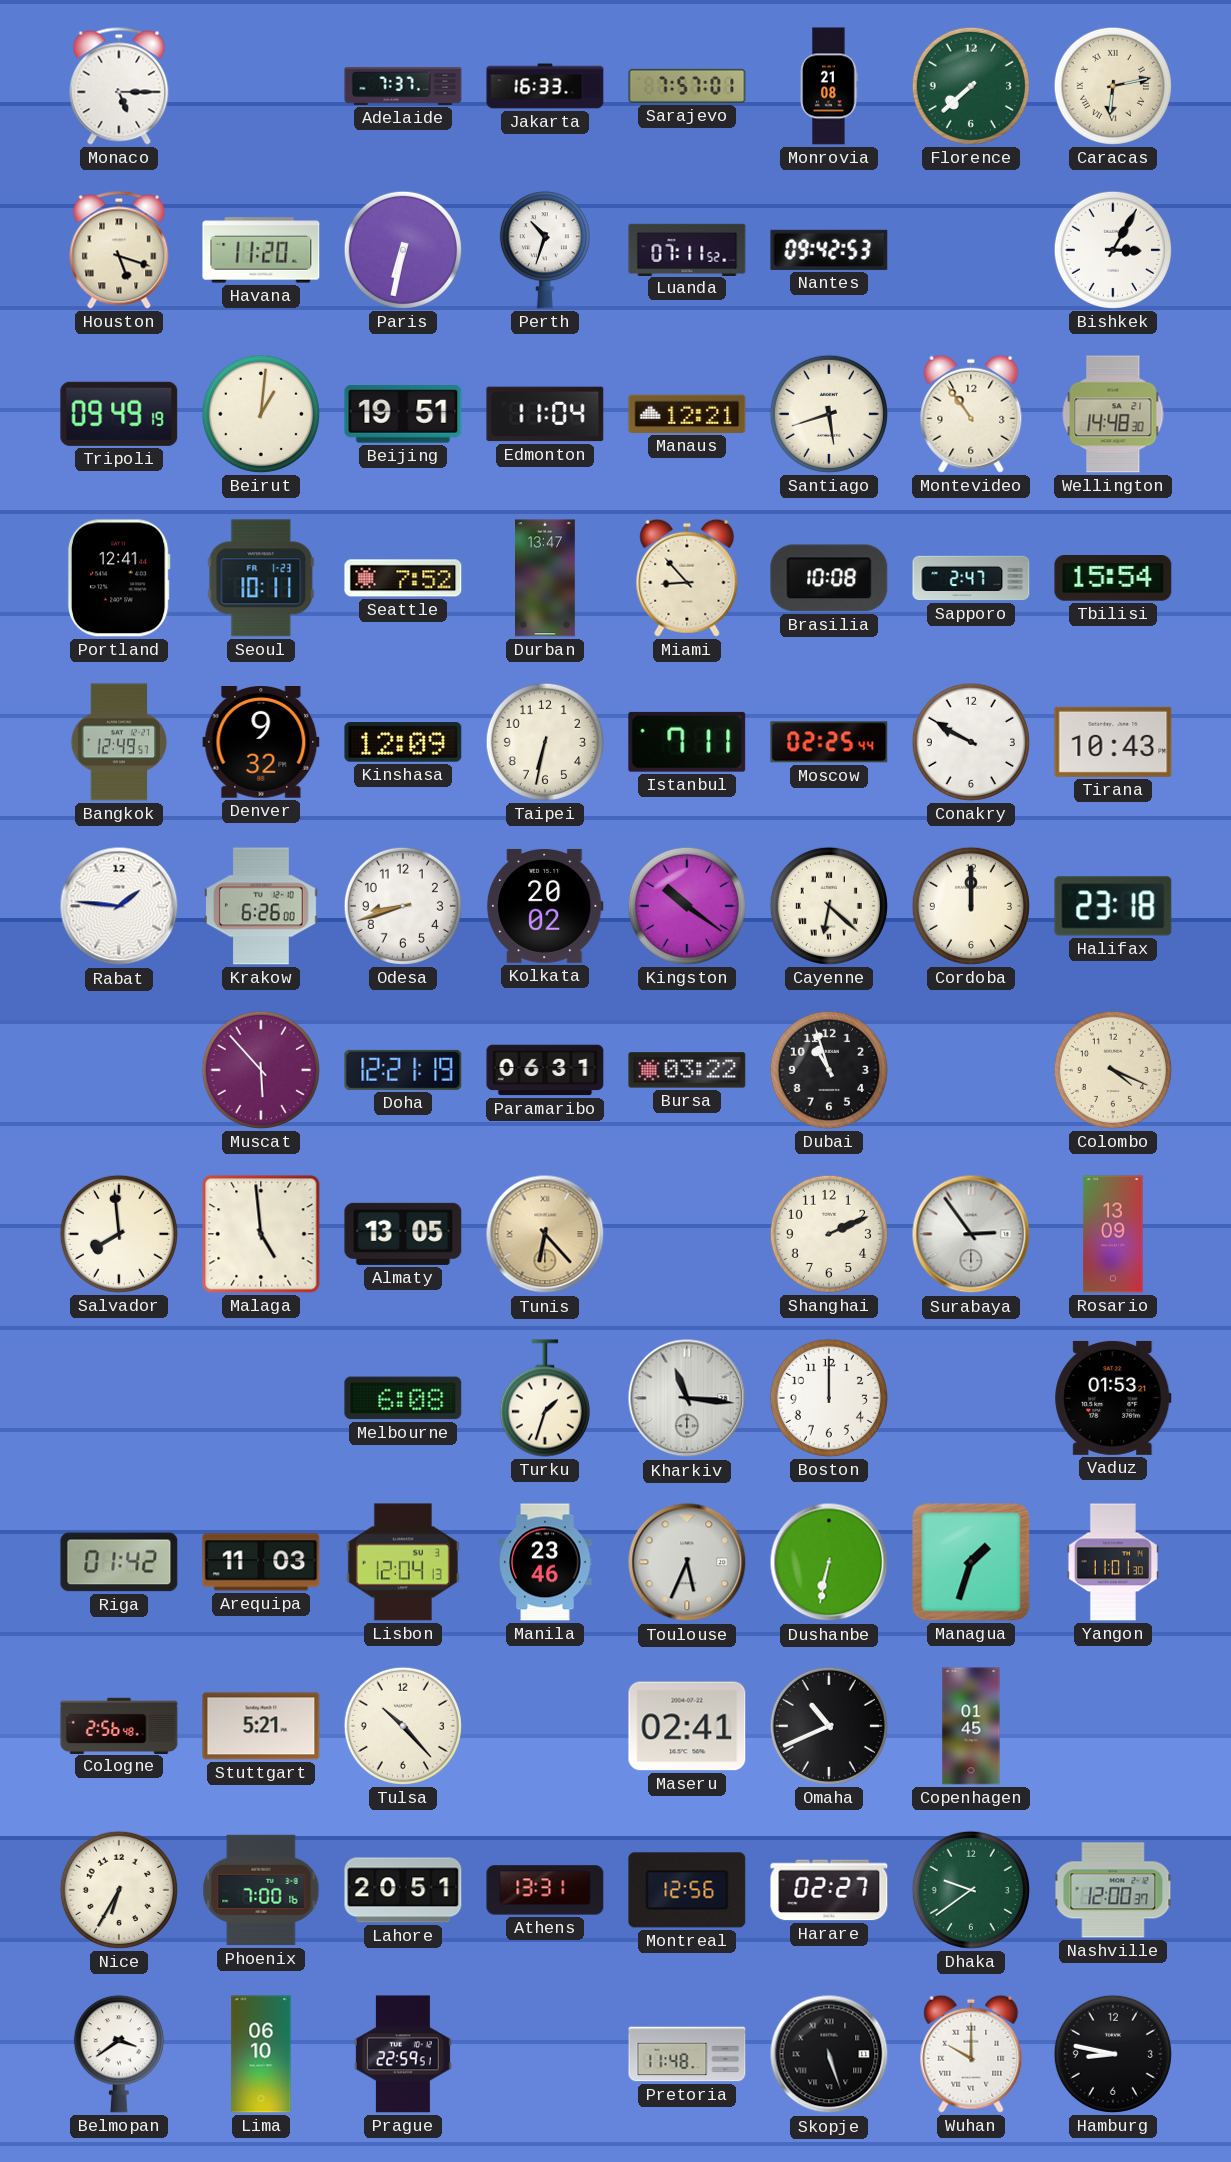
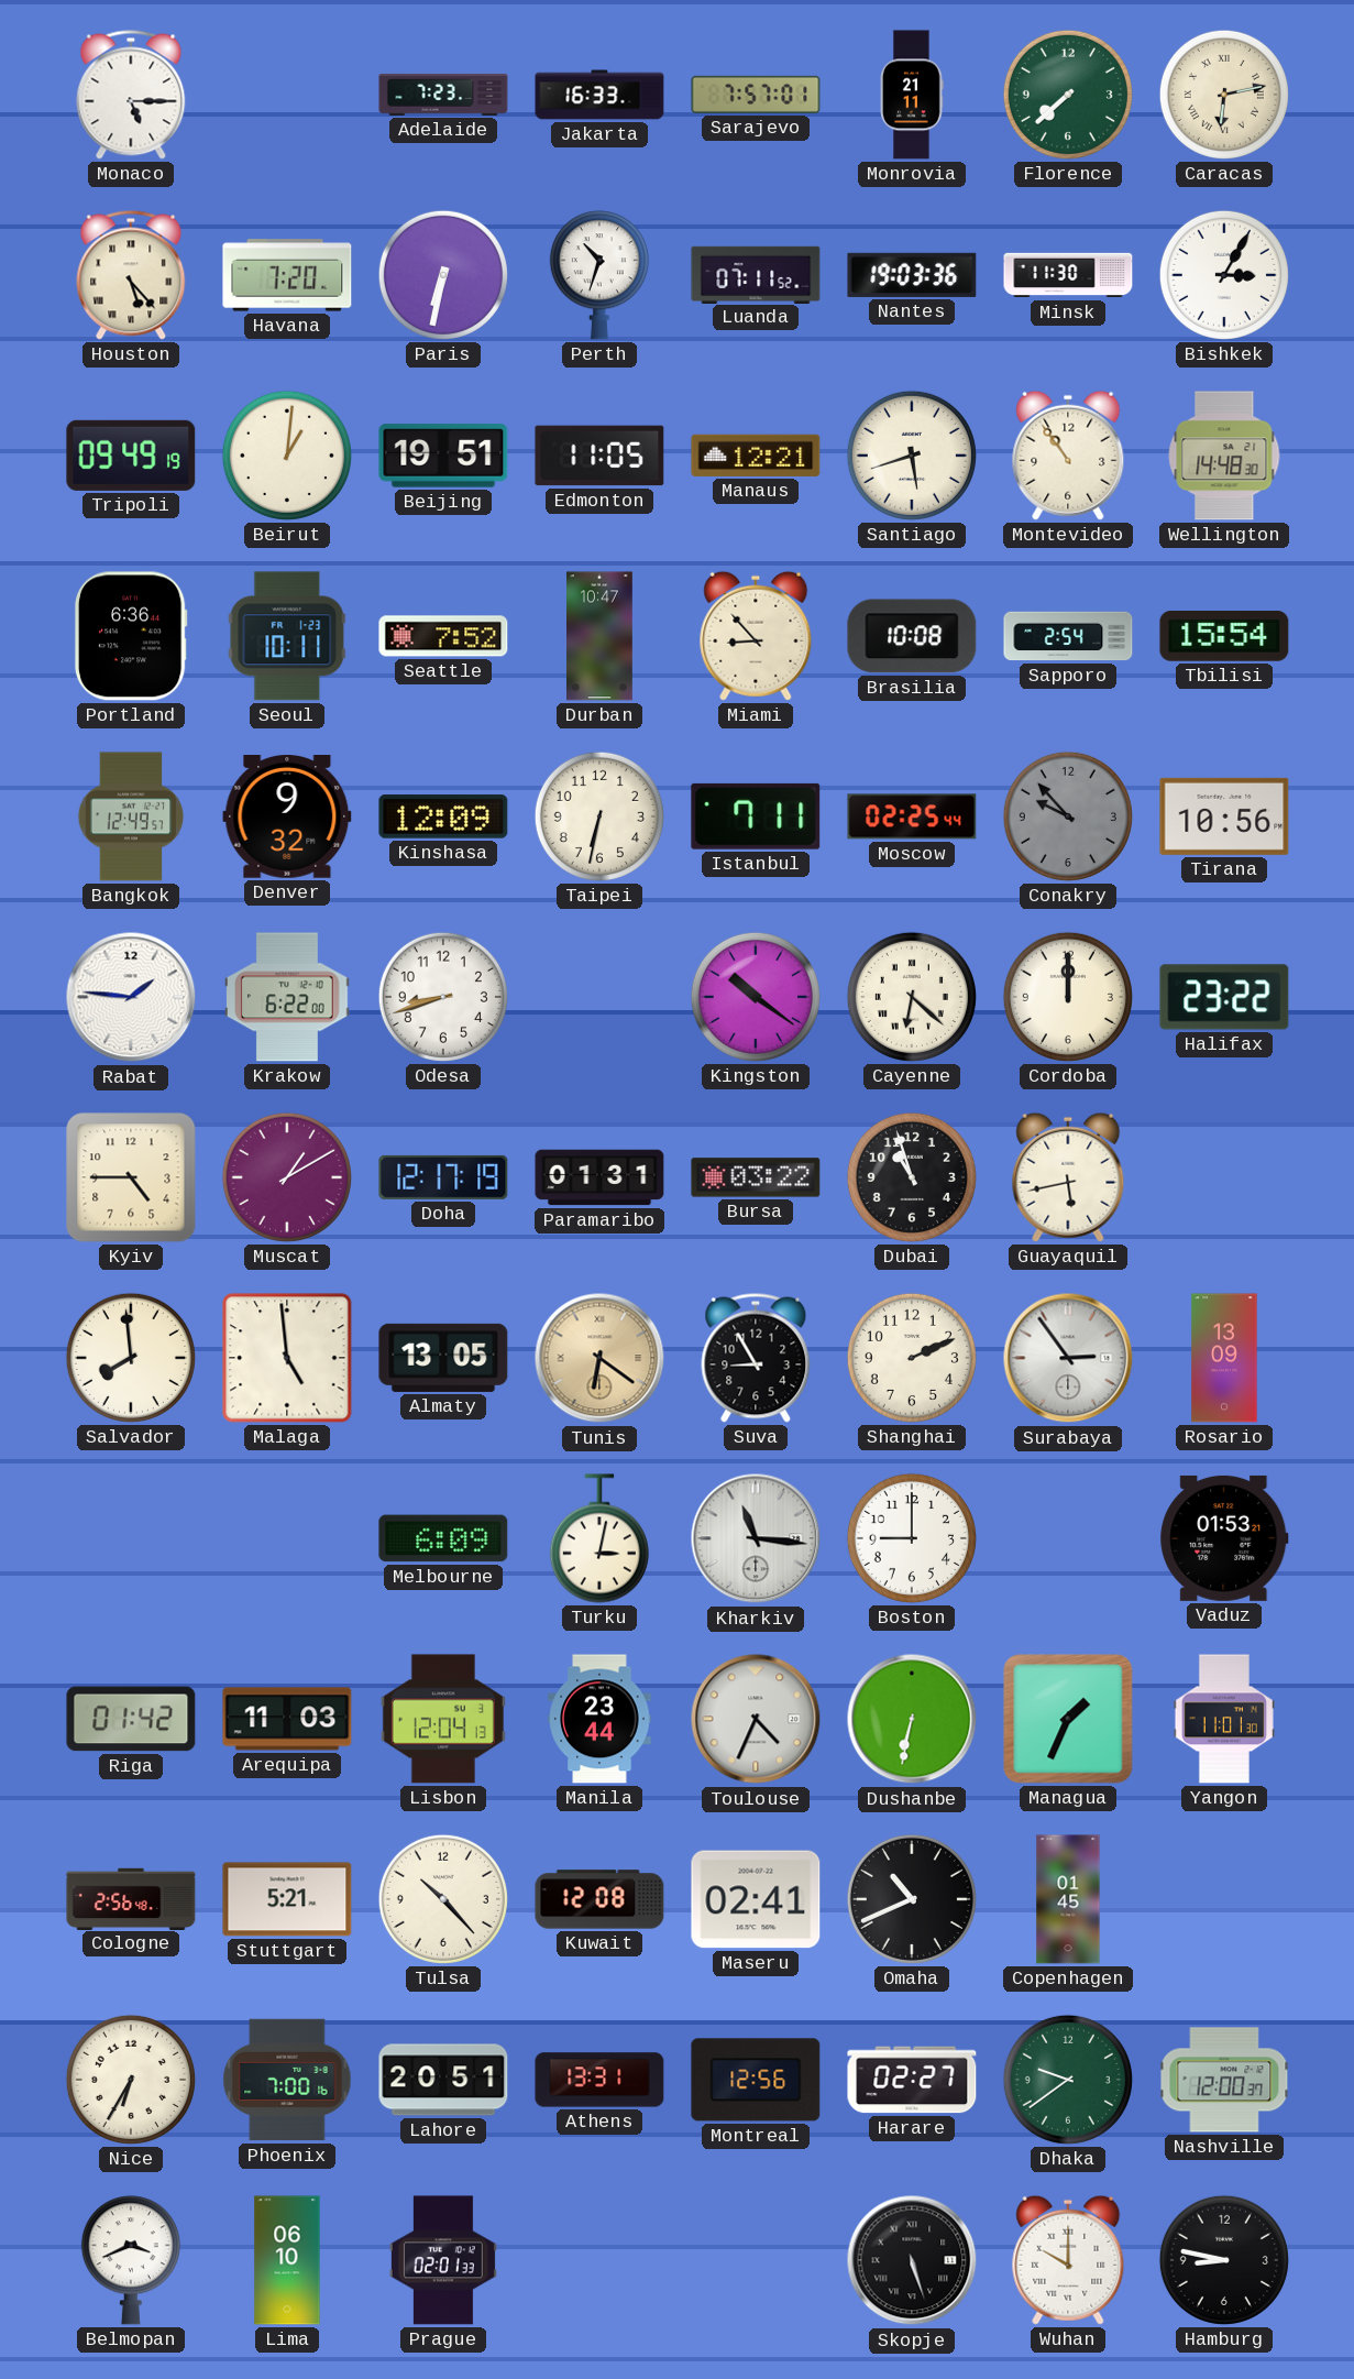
Adelaide: 7:37 -> 7:23 (443, 96)
Monrovia: 21:08 -> 21:11 (912, 95)
Houston: 5:18 -> 5:23 (131, 275)
Havana: 11:20 -> 7:20 (287, 275)
Nantes: 09:42 -> 19:03 (912, 275)
Minsk: none -> 11:30 (1068, 275)
Edmonton: 11:04 -> 11:05 (599, 456)
Portland: 12:41 -> 6:36 (131, 636)
Durban: 13:47 -> 10:47 (601, 636)
Sapporo: 2:47 -> 2:54 (1068, 636)
Conakry: 9:50 -> 9:53 (1068, 816)
Conakry dial: white -> grey (1068, 816)
Tirana: 10:43 -> 10:56 (1224, 816)
Krakow: 6:26 -> 6:22 (287, 997)
Kolkata: 20:02 -> none (545, 906)
Halifax: 23:18 -> 23:22 (1224, 997)
Kyiv: none -> 4:45 (131, 1177)
Muscat: 5:53 -> 1:10 (287, 1177)
Doha: 12:21 -> 12:17 (443, 1177)
Paramaribo: 06:31 -> 01:31 (599, 1177)
Guayaquil: none -> 5:43 (1068, 1177)
Colombo: 4:19 -> none (1113, 1070)
Tunis: 6:23 -> 6:21 (599, 1358)
Suva: none -> 8:55 (756, 1358)
Melbourne: 6:08 -> 6:09 (443, 1538)
Turku: 1:33 -> 3:02 (599, 1538)
Boston: 12:00 -> 9:00 (912, 1538)
Manila: 23:46 -> 23:44 (599, 1719)
Toulouse: 5:34 -> 4:34 (756, 1719)
Managua: 1:33 -> 1:34 (1068, 1719)
Kuwait: none -> 12:08 (599, 1899)
Belmopan: 3:39 -> 3:41 (131, 2260)
Prague: 22:59 -> 02:01 (443, 2260)
Pretoria: 11:48 -> none (687, 2054)
